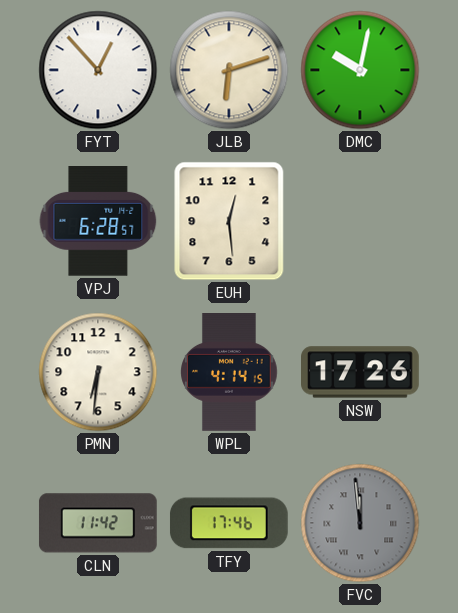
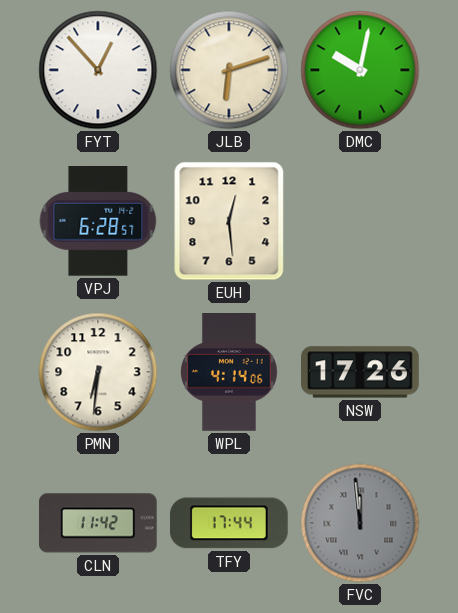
WPL: 4:14:15 -> 4:14:06 (229, 373)
TFY: 17:46 -> 17:44 (229, 523)
